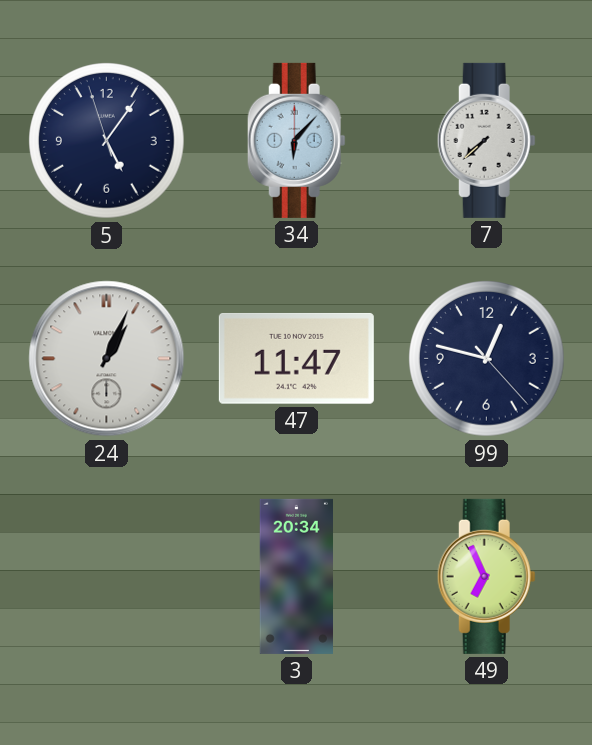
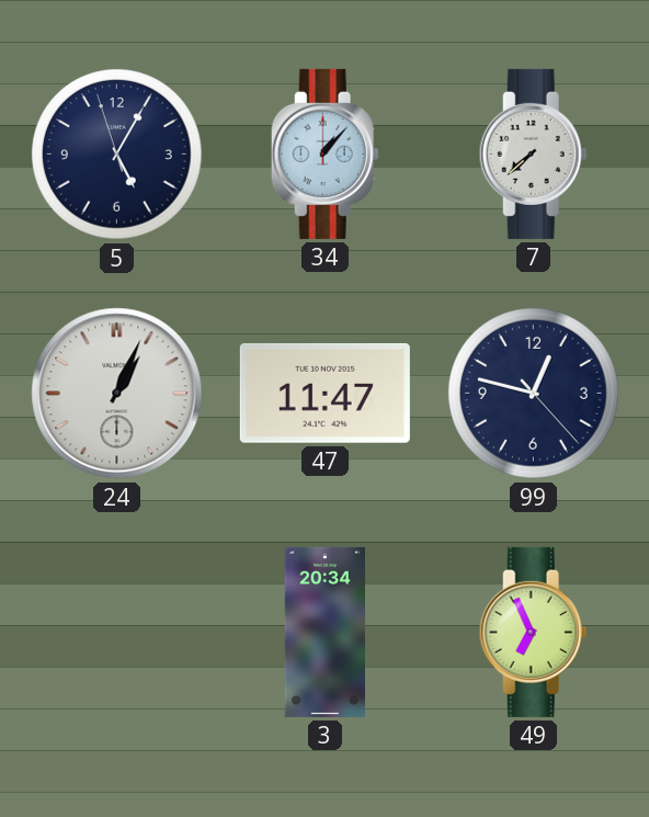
5: 5:05 -> 5:04 (117, 155)
34: 6:07 -> 1:07 (324, 154)
